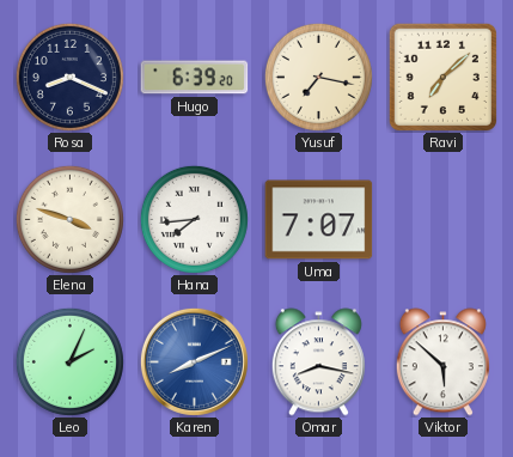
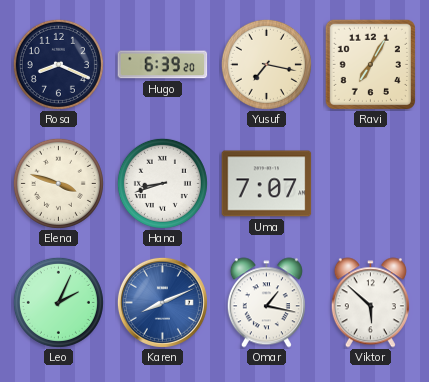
Ravi: 7:08 -> 7:05 (370, 64)
Hana: 7:44 -> 8:42 (162, 183)
Omar: 8:17 -> 1:17 (266, 303)
